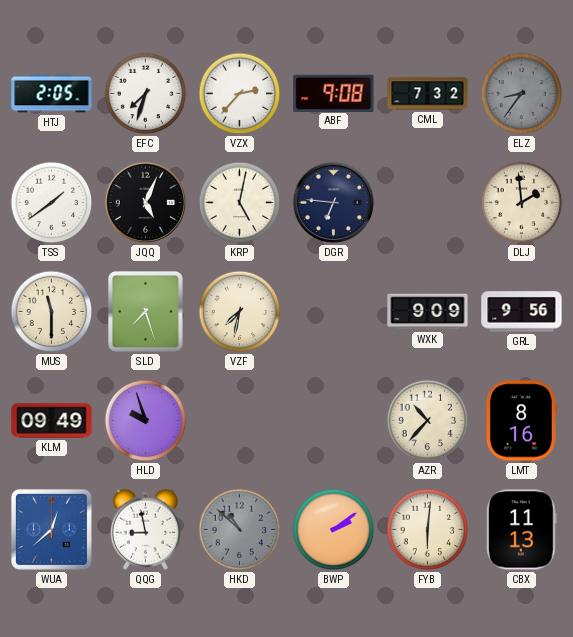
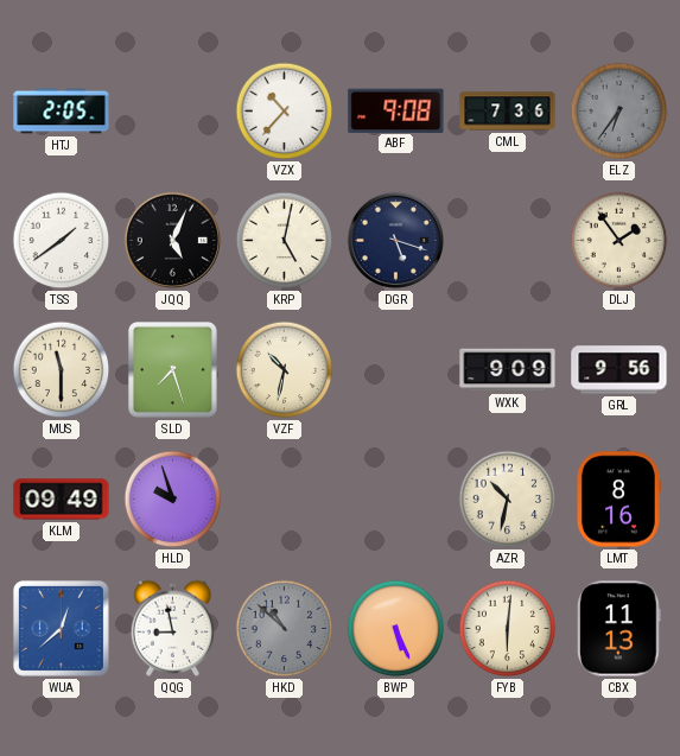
EFC: 7:33 -> none (146, 94)
VZX: 2:37 -> 10:37 (285, 112)
CML: 7:32 -> 7:36 (508, 112)
ELZ: 8:36 -> 6:36 (619, 112)
DGR: 6:46 -> 5:18 (395, 240)
DLJ: 1:59 -> 1:54 (619, 241)
VZF: 7:32 -> 10:32 (285, 370)
AZR: 10:37 -> 10:32 (508, 500)
BWP: 2:09 -> 5:26 (396, 629)
